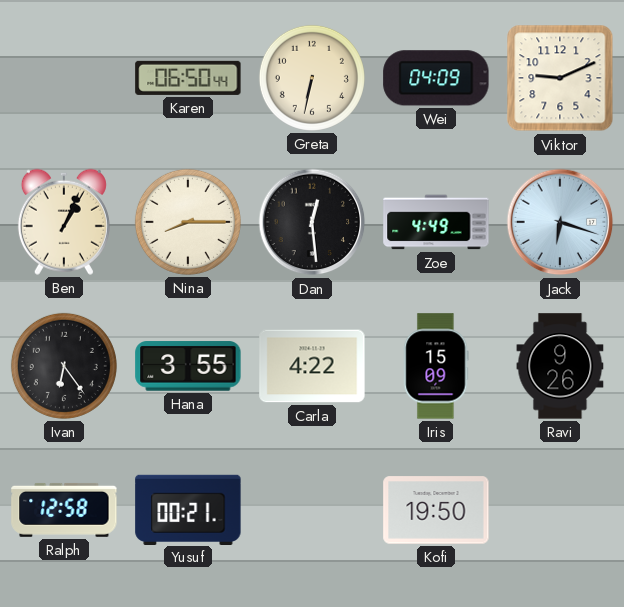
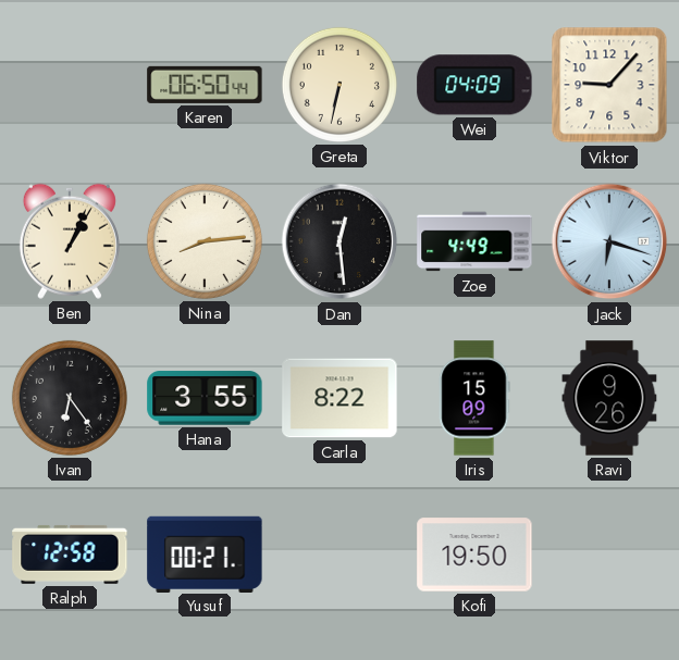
Viktor: 9:11 -> 9:07 (609, 85)
Nina: 8:15 -> 8:14 (205, 241)
Carla: 4:22 -> 8:22 (339, 398)
